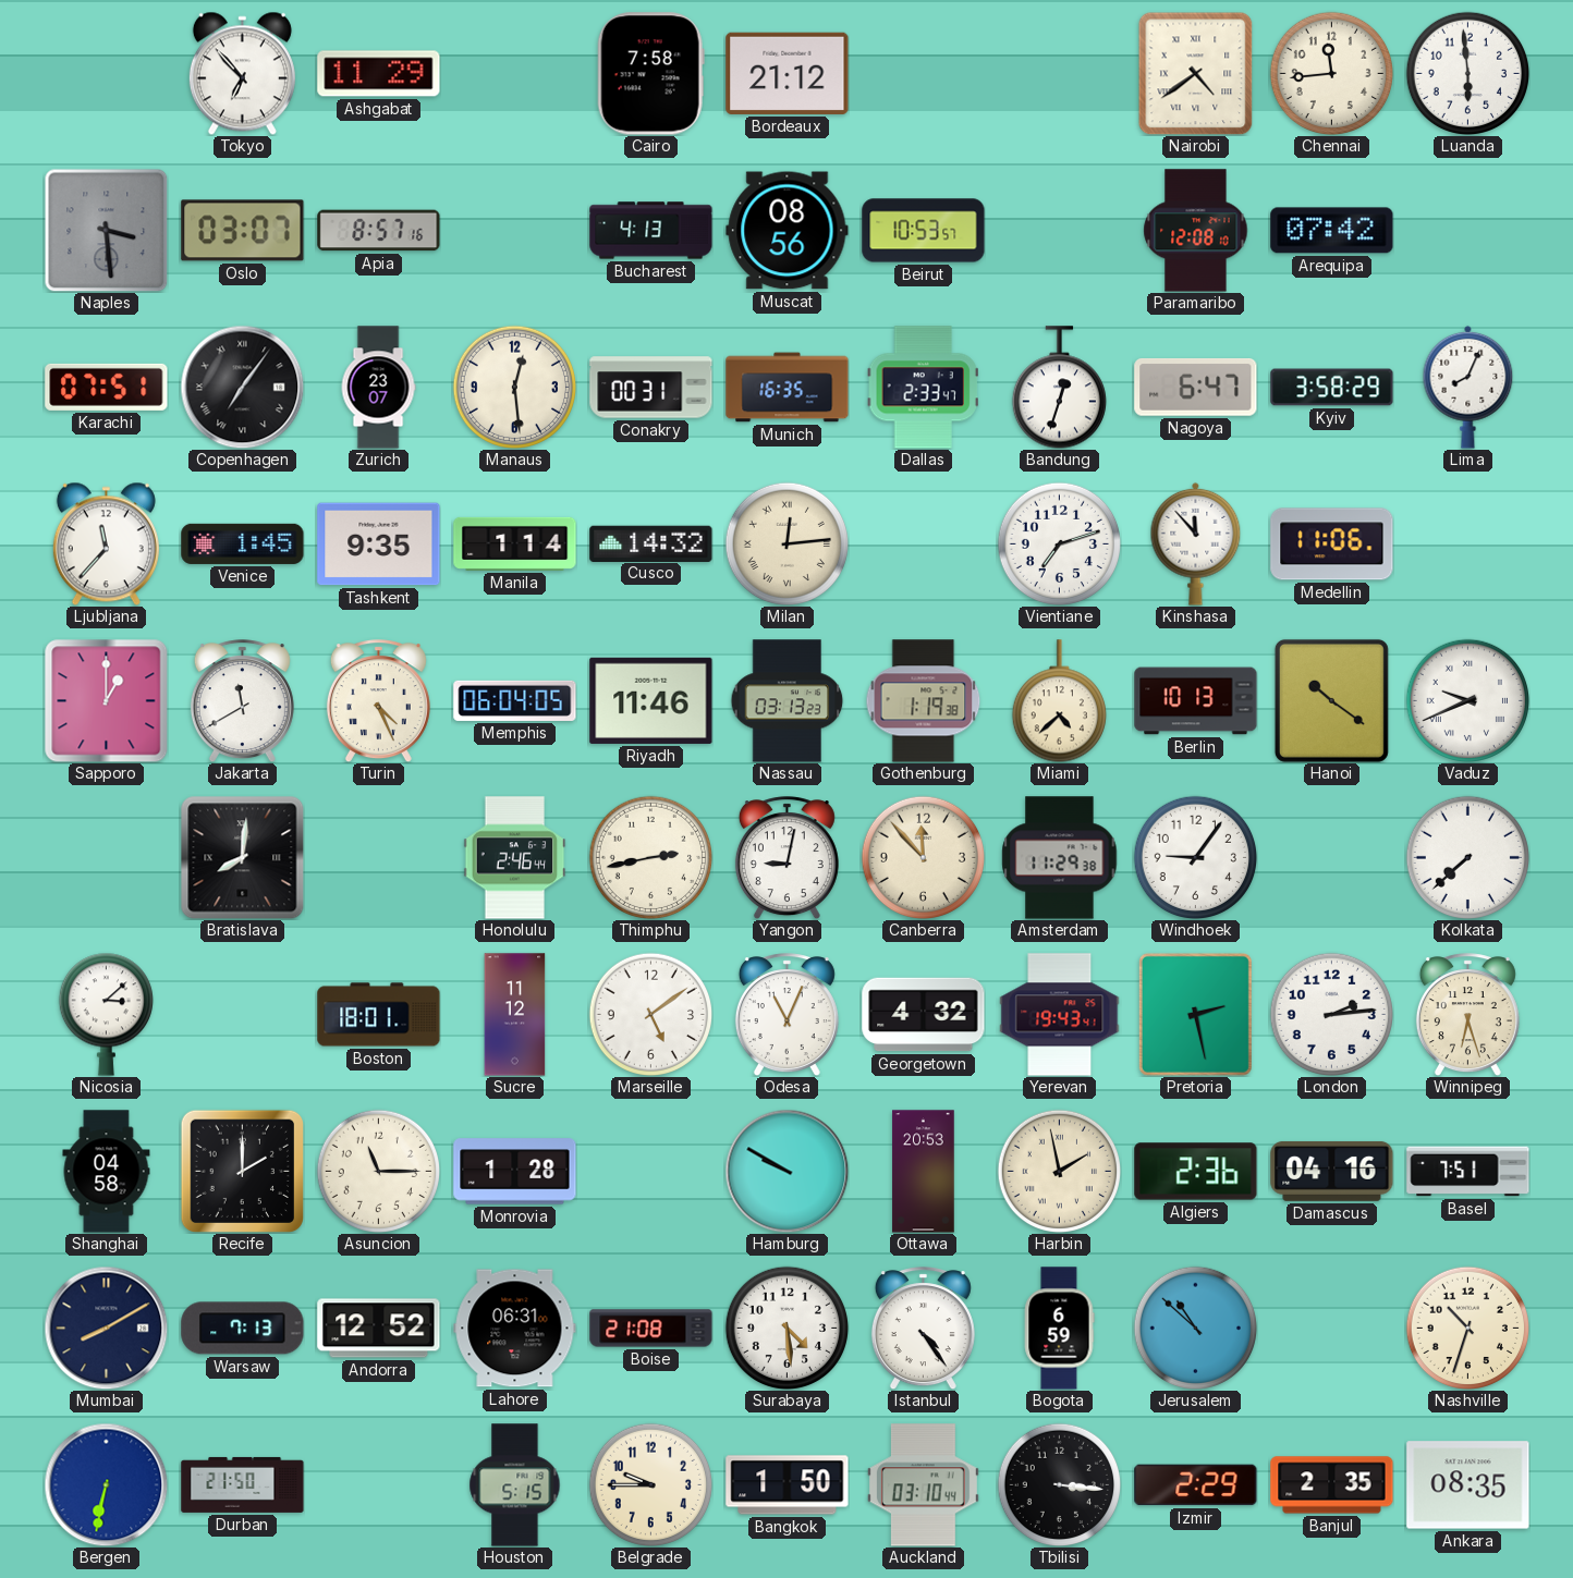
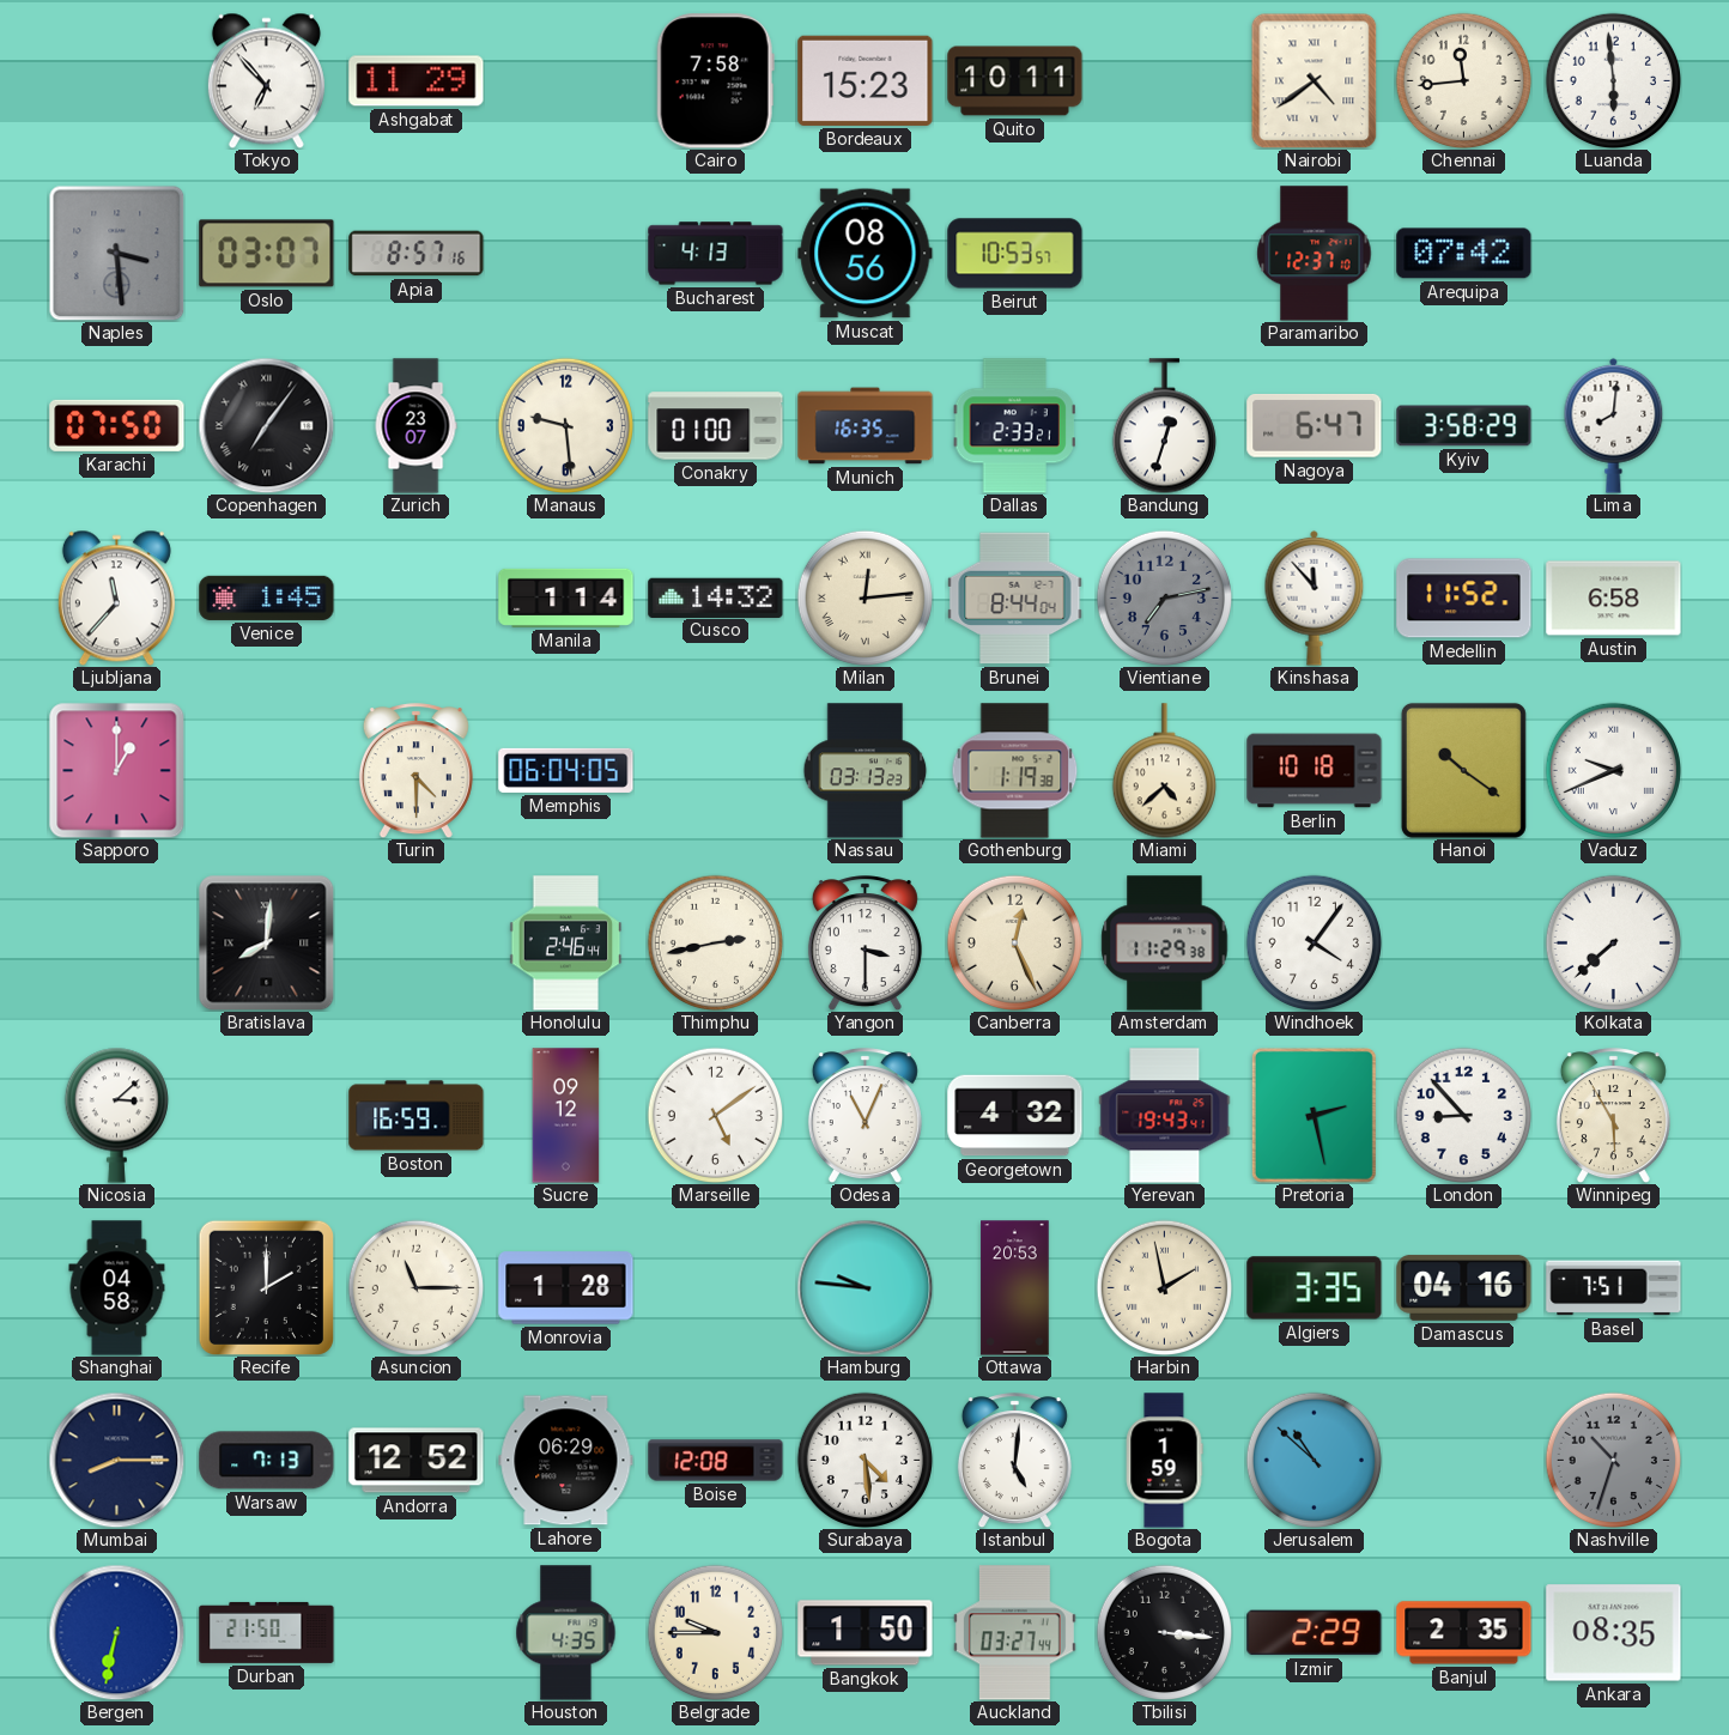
Bordeaux: 21:12 -> 15:23 (866, 80)
Quito: none -> 10:11 (1015, 81)
Paramaribo: 12:08 -> 12:37 (1315, 254)
Karachi: 07:51 -> 07:50 (117, 425)
Manaus: 12:29 -> 9:29 (565, 425)
Conakry: 00:31 -> 01:00 (716, 426)
Dallas: 2:33:47 -> 2:33:21 (1014, 426)
Lima: 8:04 -> 8:01 (1614, 425)
Tashkent: 9:35 -> none (379, 545)
Brunei: none -> 8:44 (1015, 599)
Vientiane: 7:12 -> 7:13 (1164, 597)
Vientiane dial: white -> grey (1164, 597)
Medellin: 11:06 -> 11:52 (1464, 599)
Austin: none -> 6:58 (1614, 599)
Jakarta: 11:40 -> none (242, 701)
Turin: 4:26 -> 4:30 (415, 771)
Riyadh: 11:46 -> none (651, 700)
Berlin: 10:13 -> 10:18 (1315, 771)
Yangon: 9:02 -> 3:30 (864, 944)
Canberra: 11:53 -> 12:26 (1014, 942)
Windhoek: 9:06 -> 4:06 (1314, 942)
Boston: 18:01 -> 16:59 (417, 1116)
Sucre: 11:12 -> 09:12 (566, 1116)
London: 2:14 -> 8:53 (1463, 1115)
Winnipeg: 6:27 -> 5:55 (1613, 1116)
Hamburg: 9:50 -> 9:46 (864, 1287)
Algiers: 2:36 -> 3:35 (1315, 1288)
Mumbai: 8:10 -> 8:15 (116, 1460)
Lahore: 06:31 -> 06:29 (566, 1461)
Boise: 21:08 -> 12:08 (716, 1461)
Istanbul: 4:24 -> 5:01 (1014, 1461)
Bogota: 6:59 -> 1:59 (1164, 1461)
Nashville dial: cream -> grey (1613, 1460)
Houston: 5:15 -> 4:35 (566, 1633)
Auckland: 03:10 -> 03:27 (1014, 1633)
